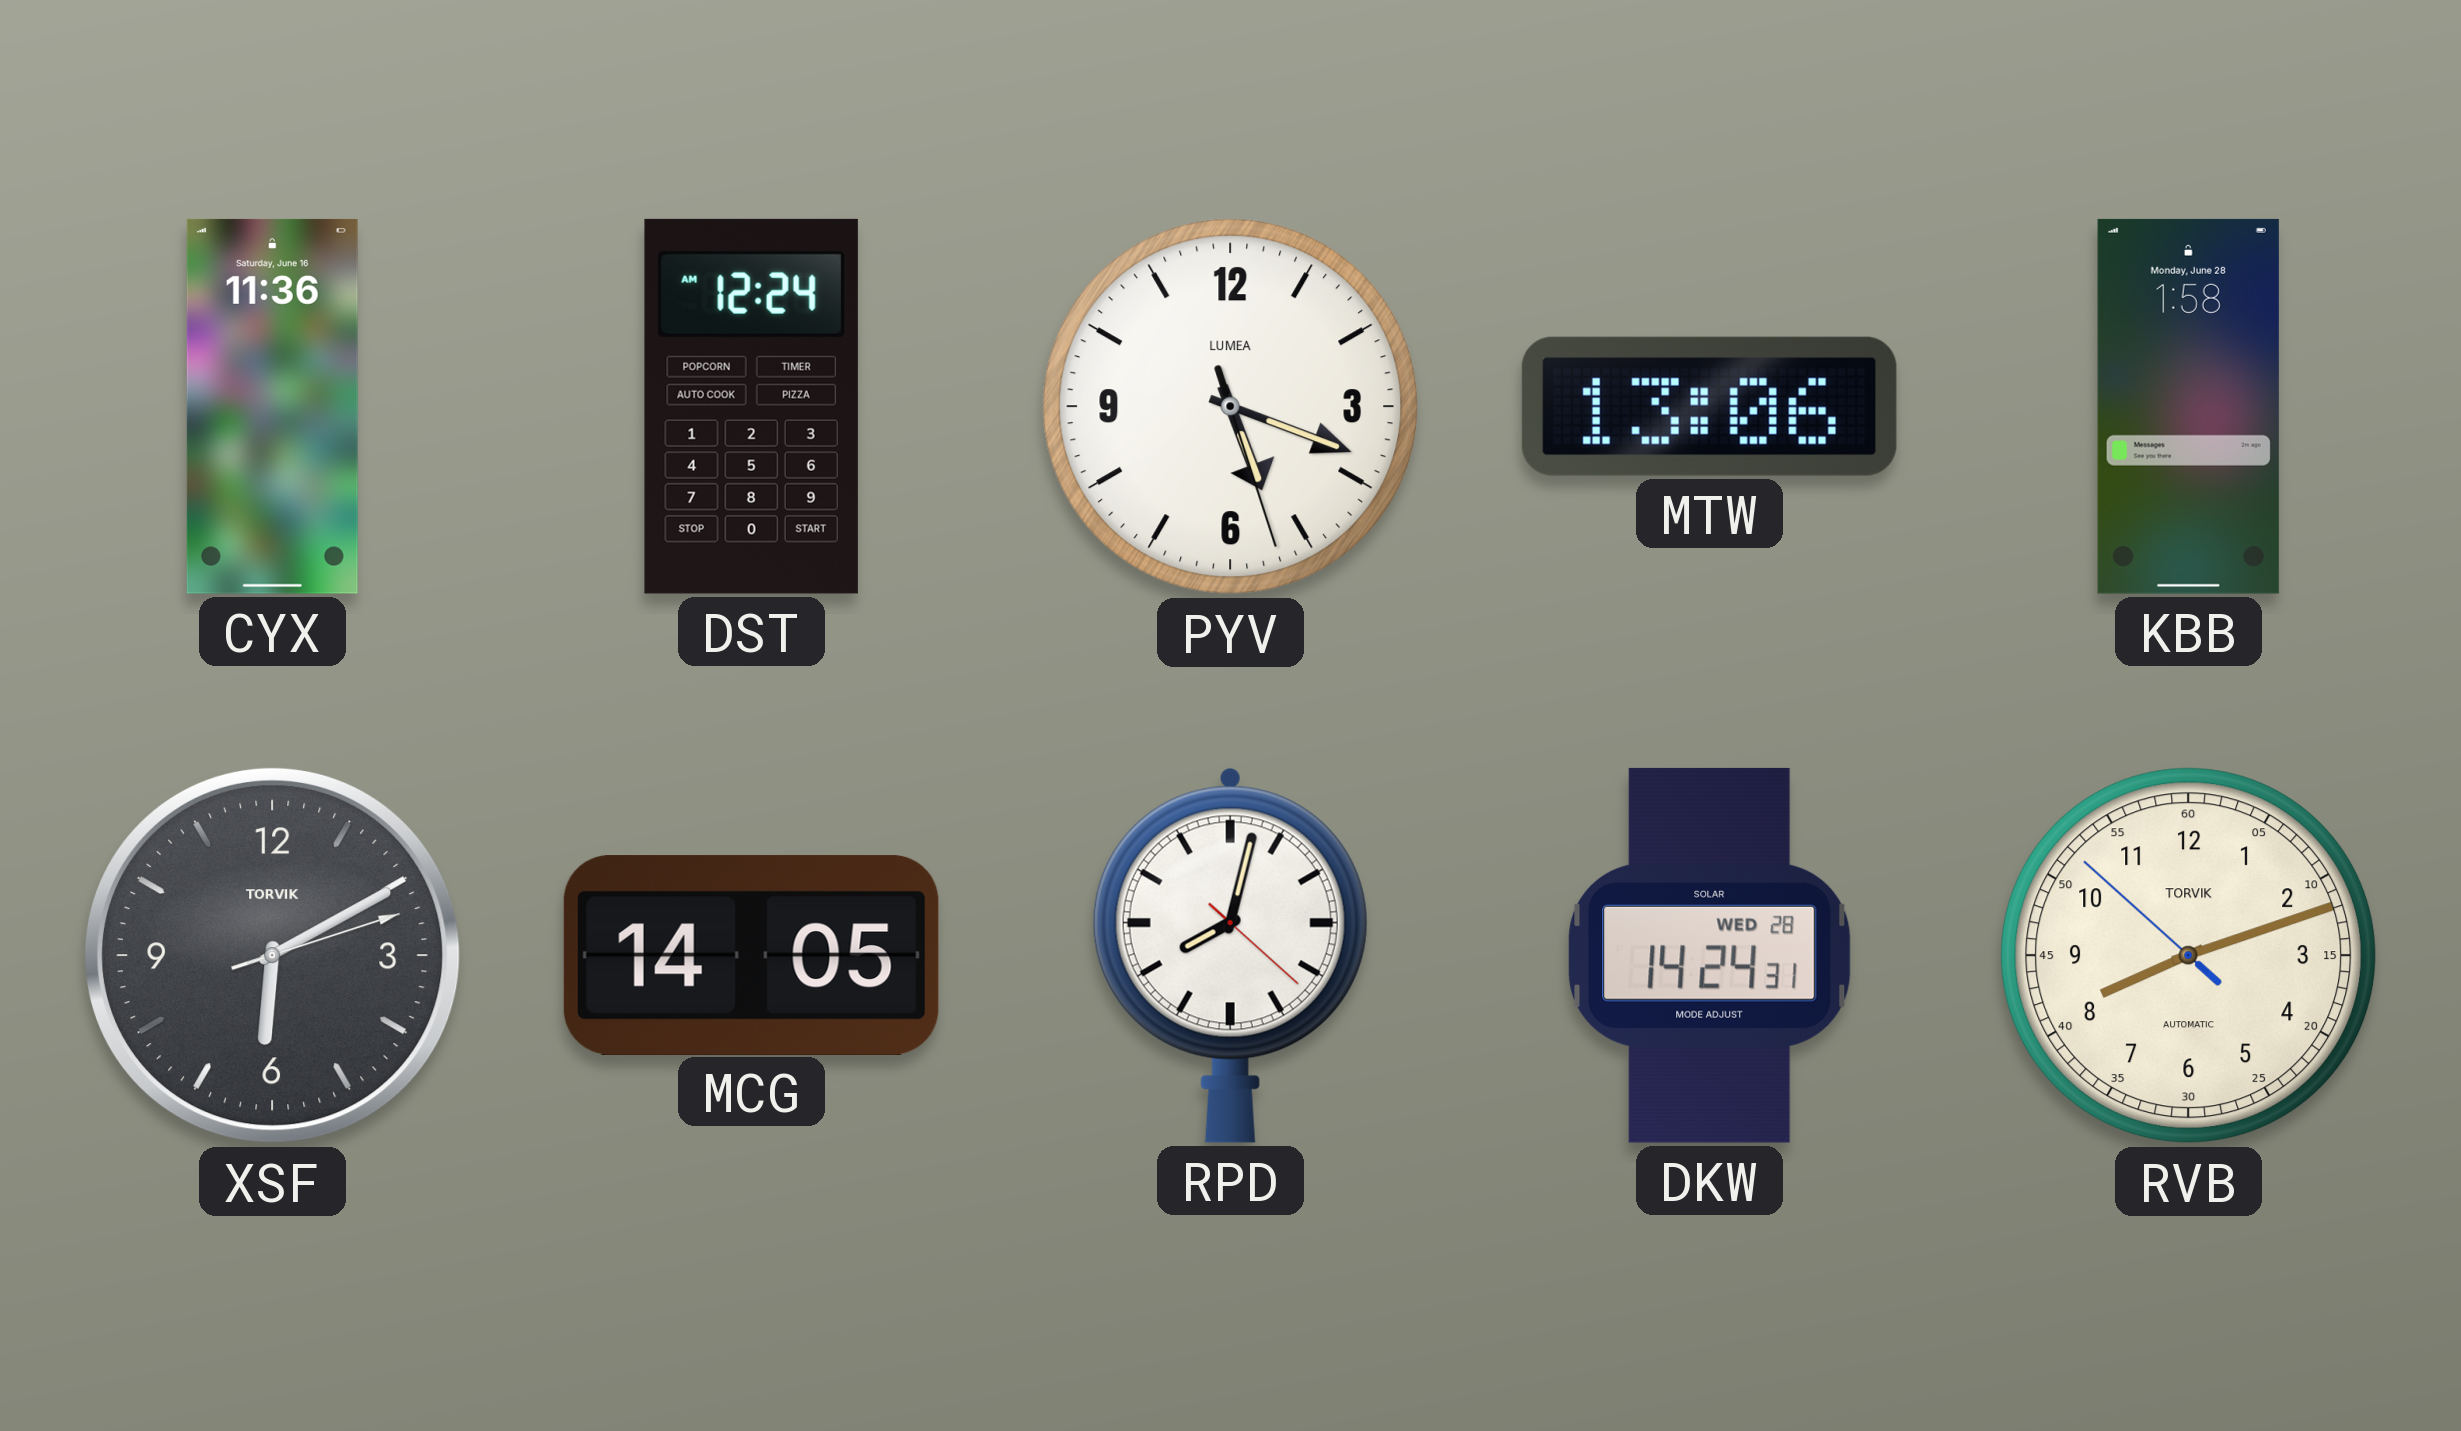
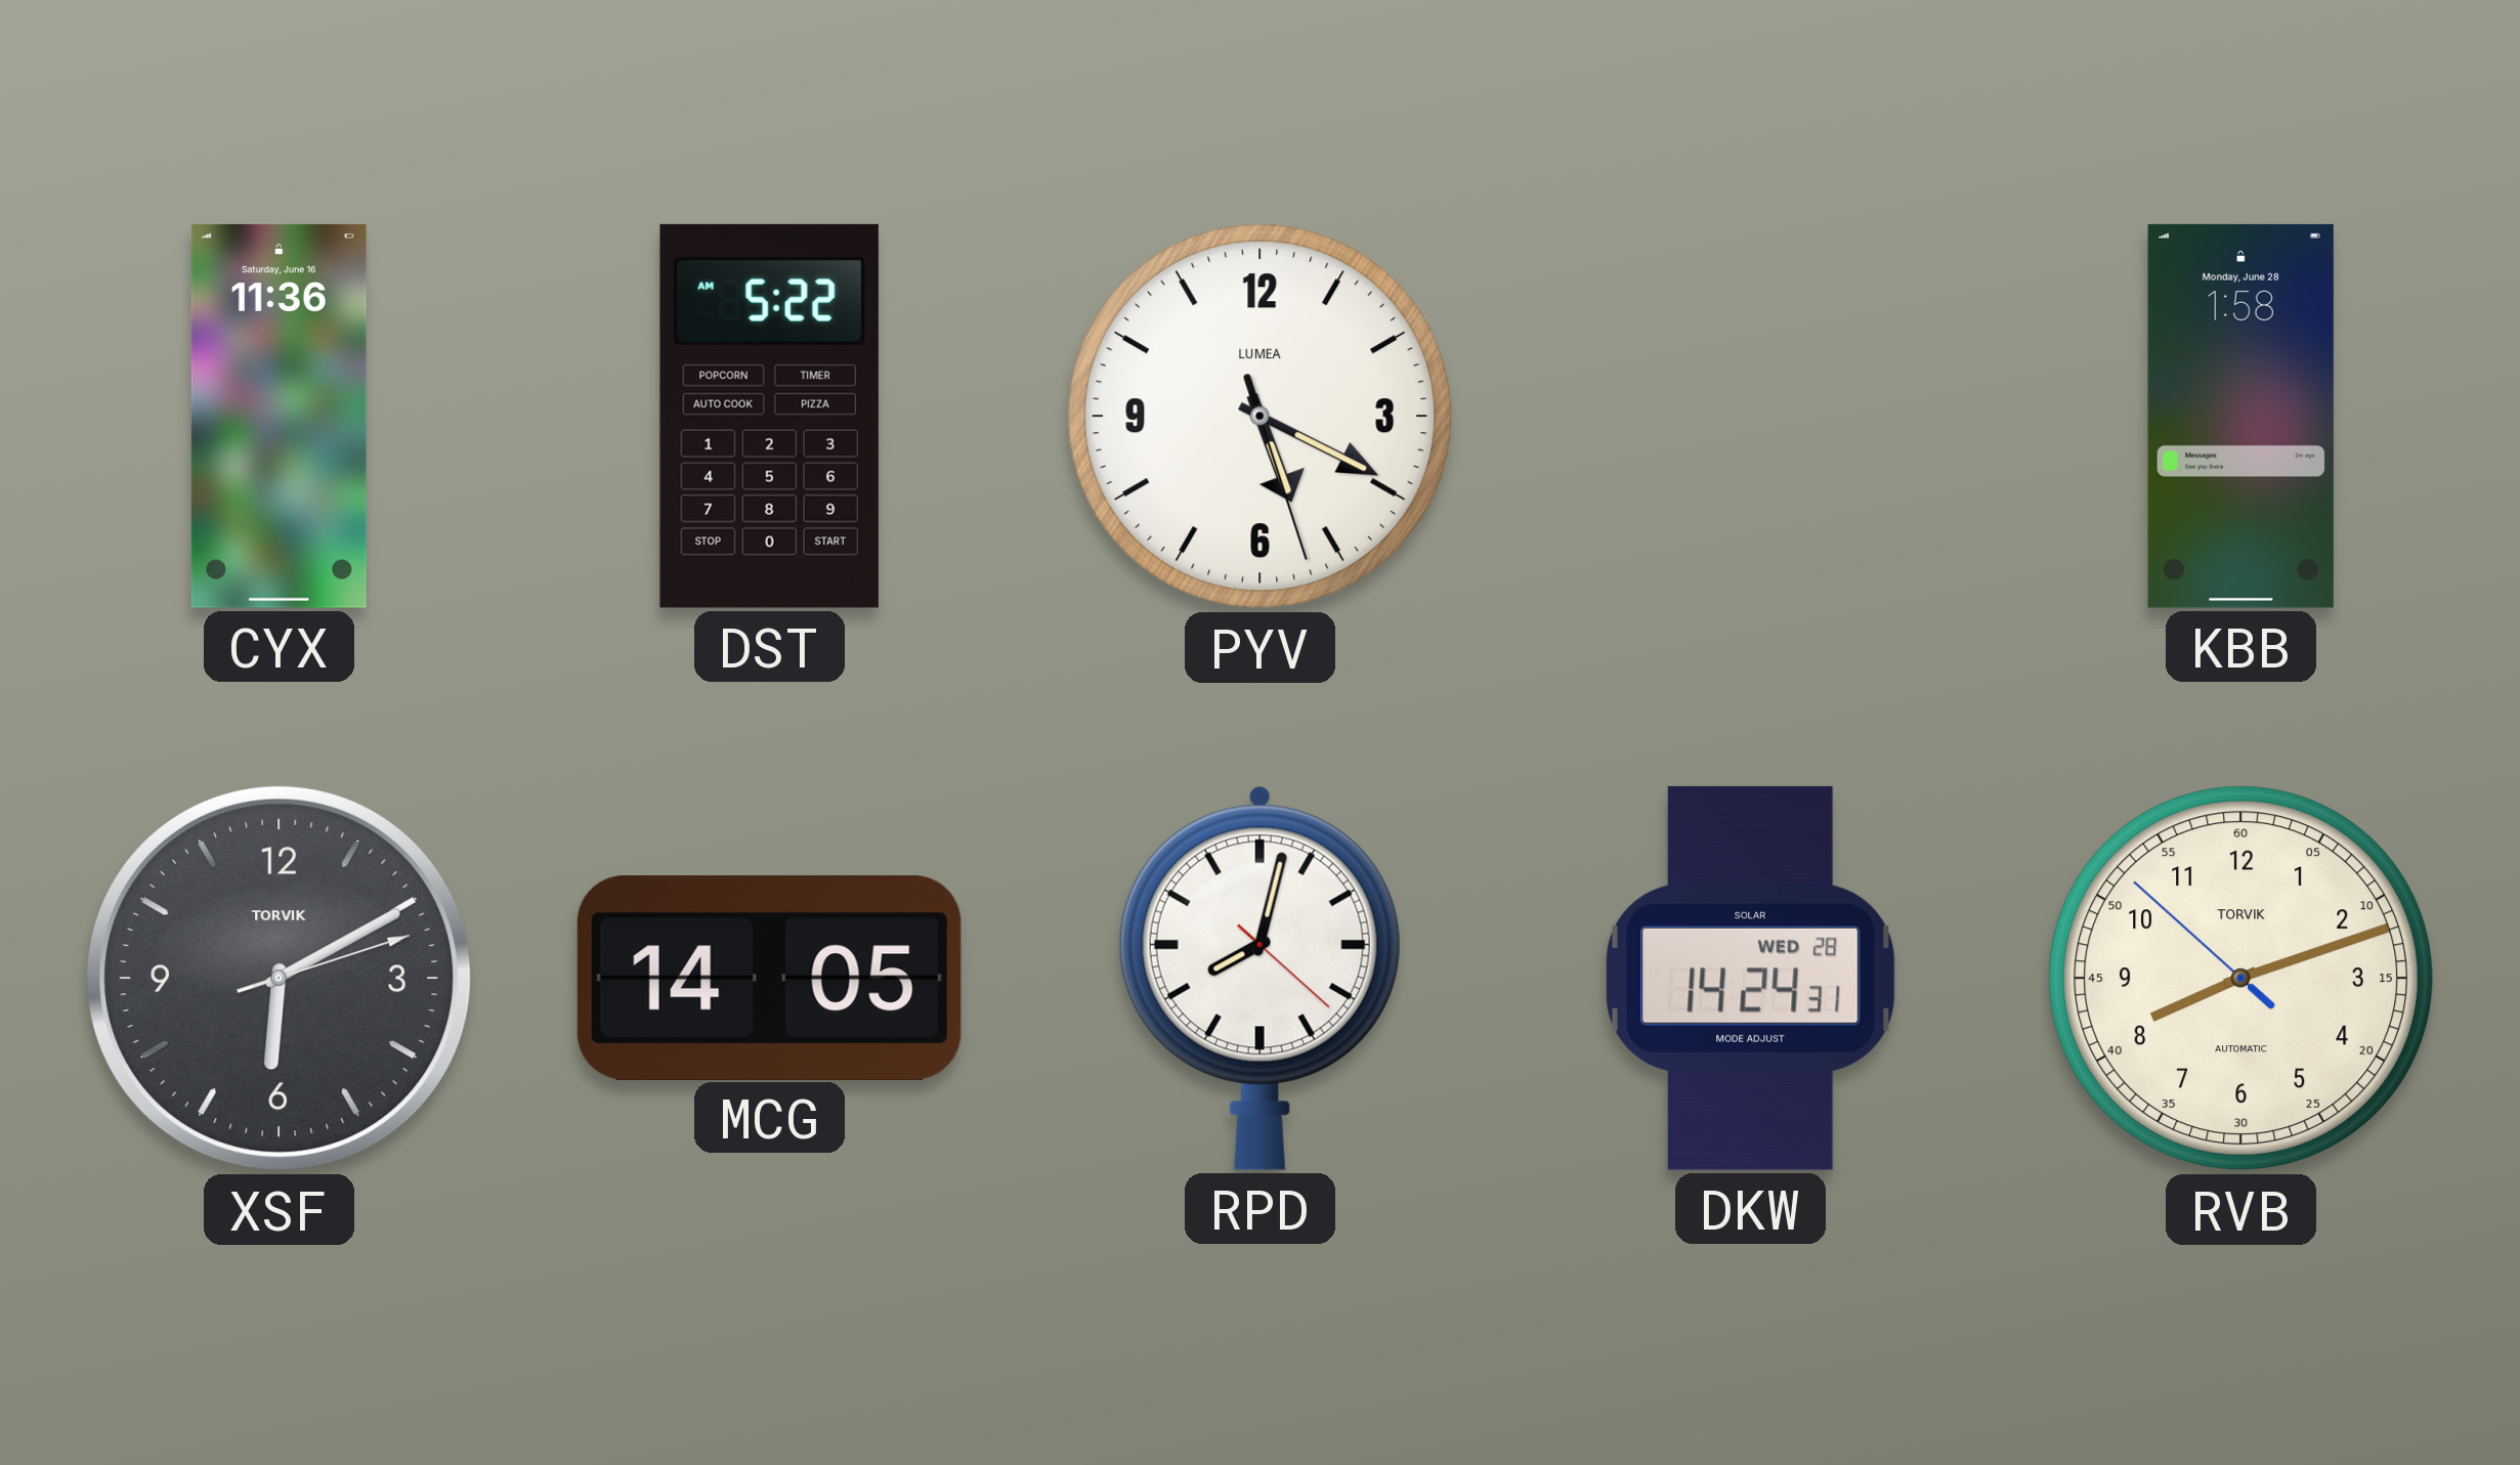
DST: 12:24 -> 5:22 (769, 416)
PYV: 5:18 -> 5:19 (1261, 417)
MTW: 13:06 -> none (1709, 406)
